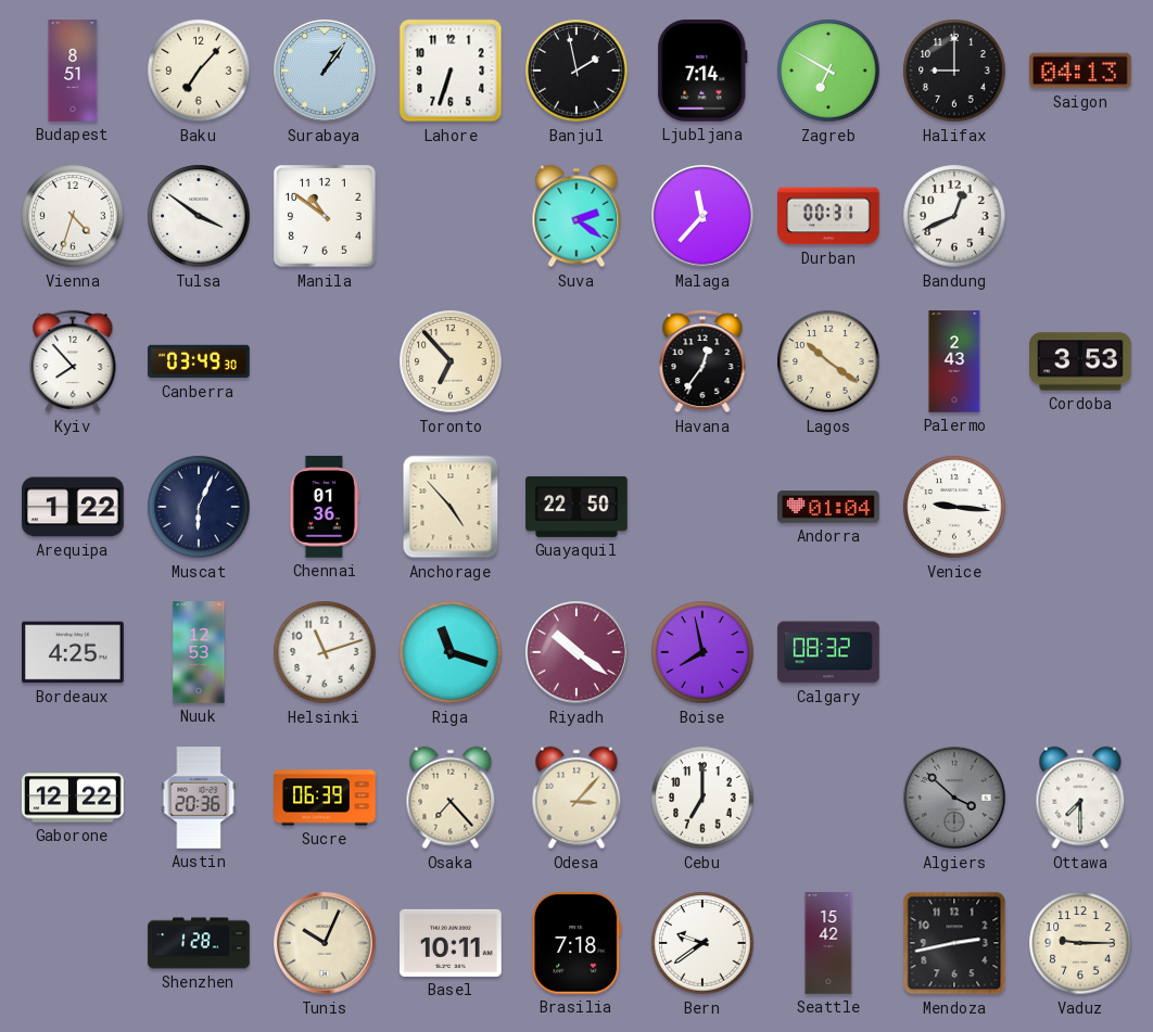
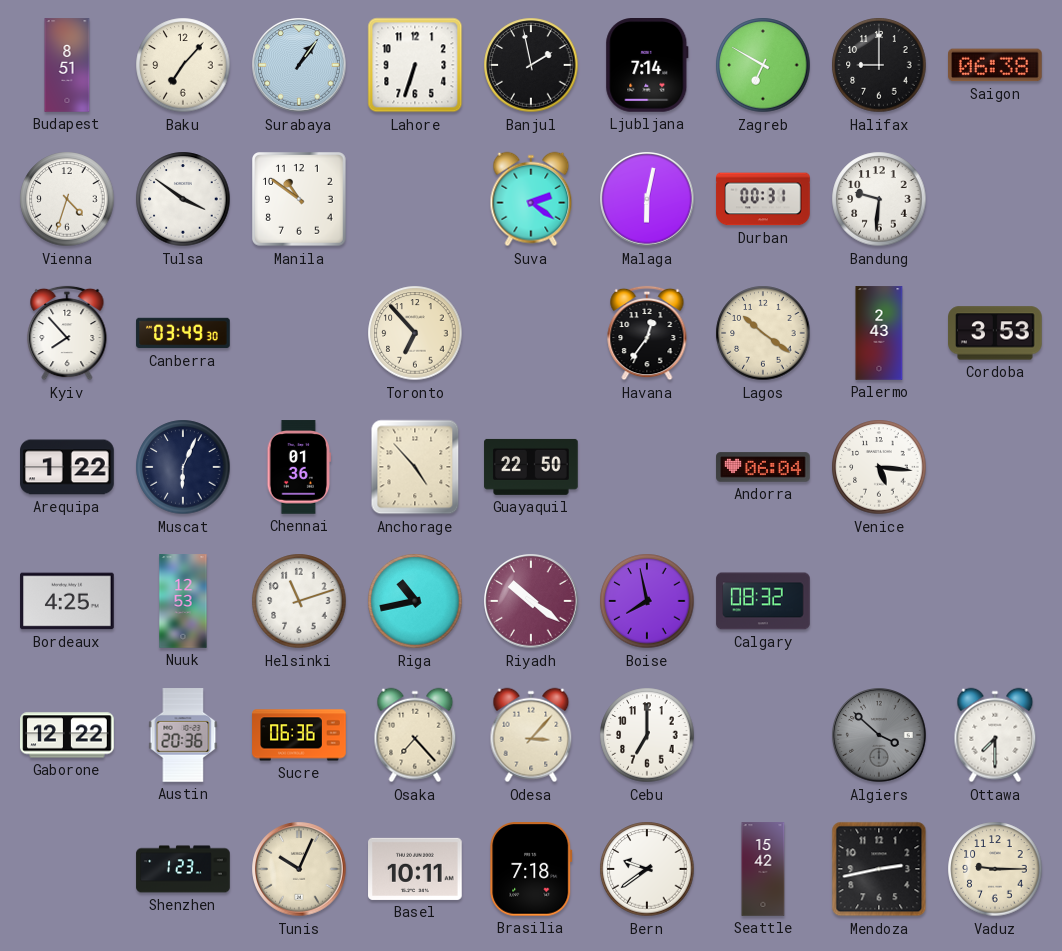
Saigon: 04:13 -> 06:38 (996, 65)
Malaga: 11:37 -> 6:02 (647, 199)
Bandung: 12:41 -> 9:31 (879, 199)
Andorra: 01:04 -> 06:04 (763, 467)
Venice: 9:16 -> 5:16 (879, 467)
Riga: 11:18 -> 10:43 (415, 601)
Sucre: 06:39 -> 06:36 (299, 735)
Shenzhen: 1:28 -> 1:23 (183, 869)
